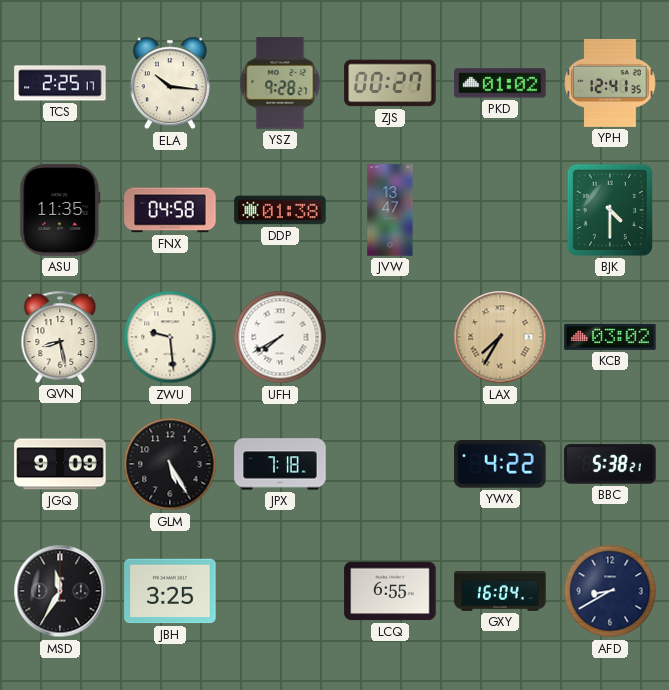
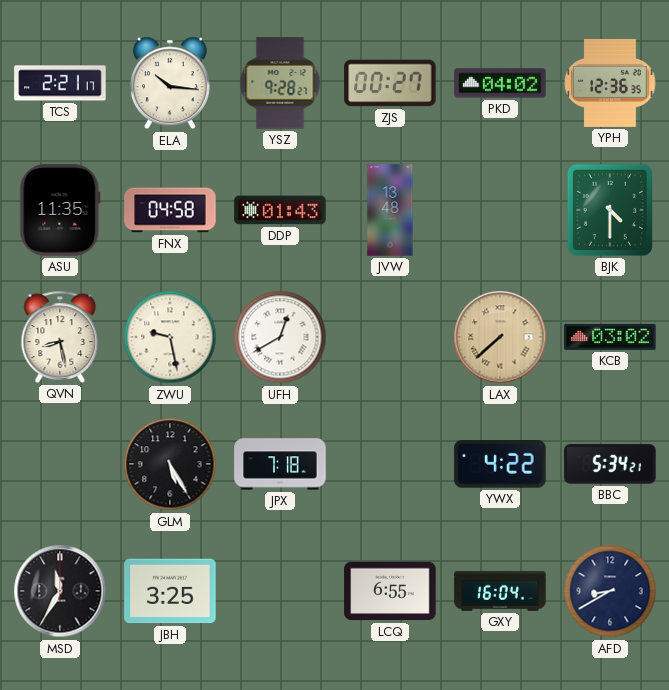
TCS: 2:25 -> 2:21 (60, 83)
PKD: 01:02 -> 04:02 (500, 83)
YPH: 12:41 -> 12:36 (610, 83)
DDP: 01:38 -> 01:43 (280, 210)
JVW: 13:47 -> 13:48 (390, 210)
ZWU: 9:29 -> 9:28 (170, 337)
UFH: 7:40 -> 12:40 (280, 337)
LAX: 7:35 -> 7:38 (500, 337)
JGQ: 9:09 -> none (60, 464)
BBC: 5:38 -> 5:34 (610, 464)
